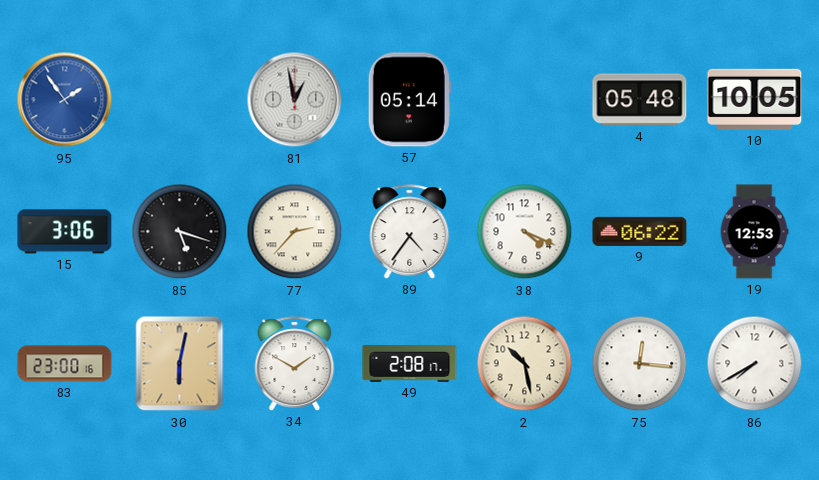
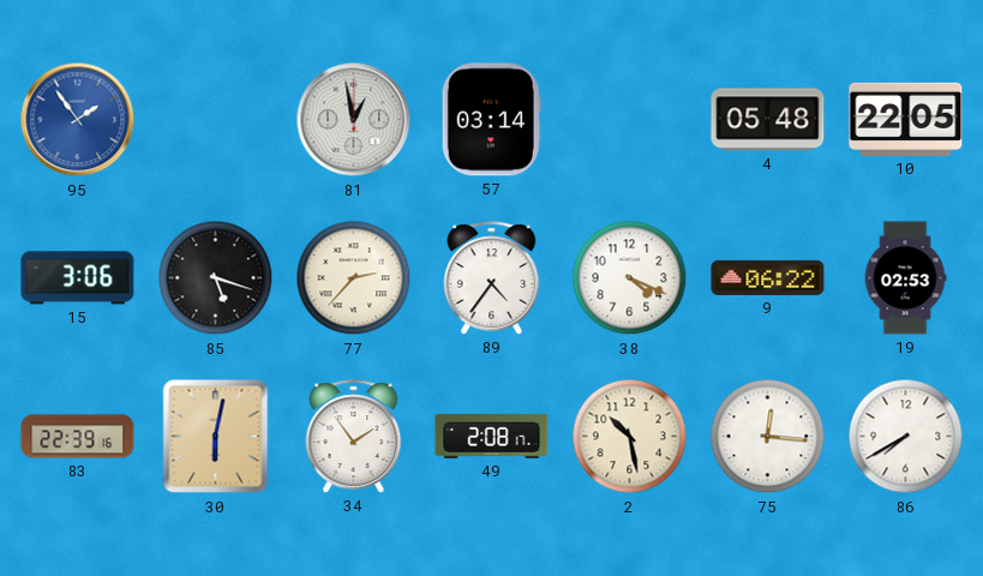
57: 05:14 -> 03:14 (491, 120)
10: 10:05 -> 22:05 (906, 119)
19: 12:53 -> 02:53 (905, 278)
83: 23:00 -> 22:39 (78, 437)
34: 1:50 -> 1:54 (354, 437)
